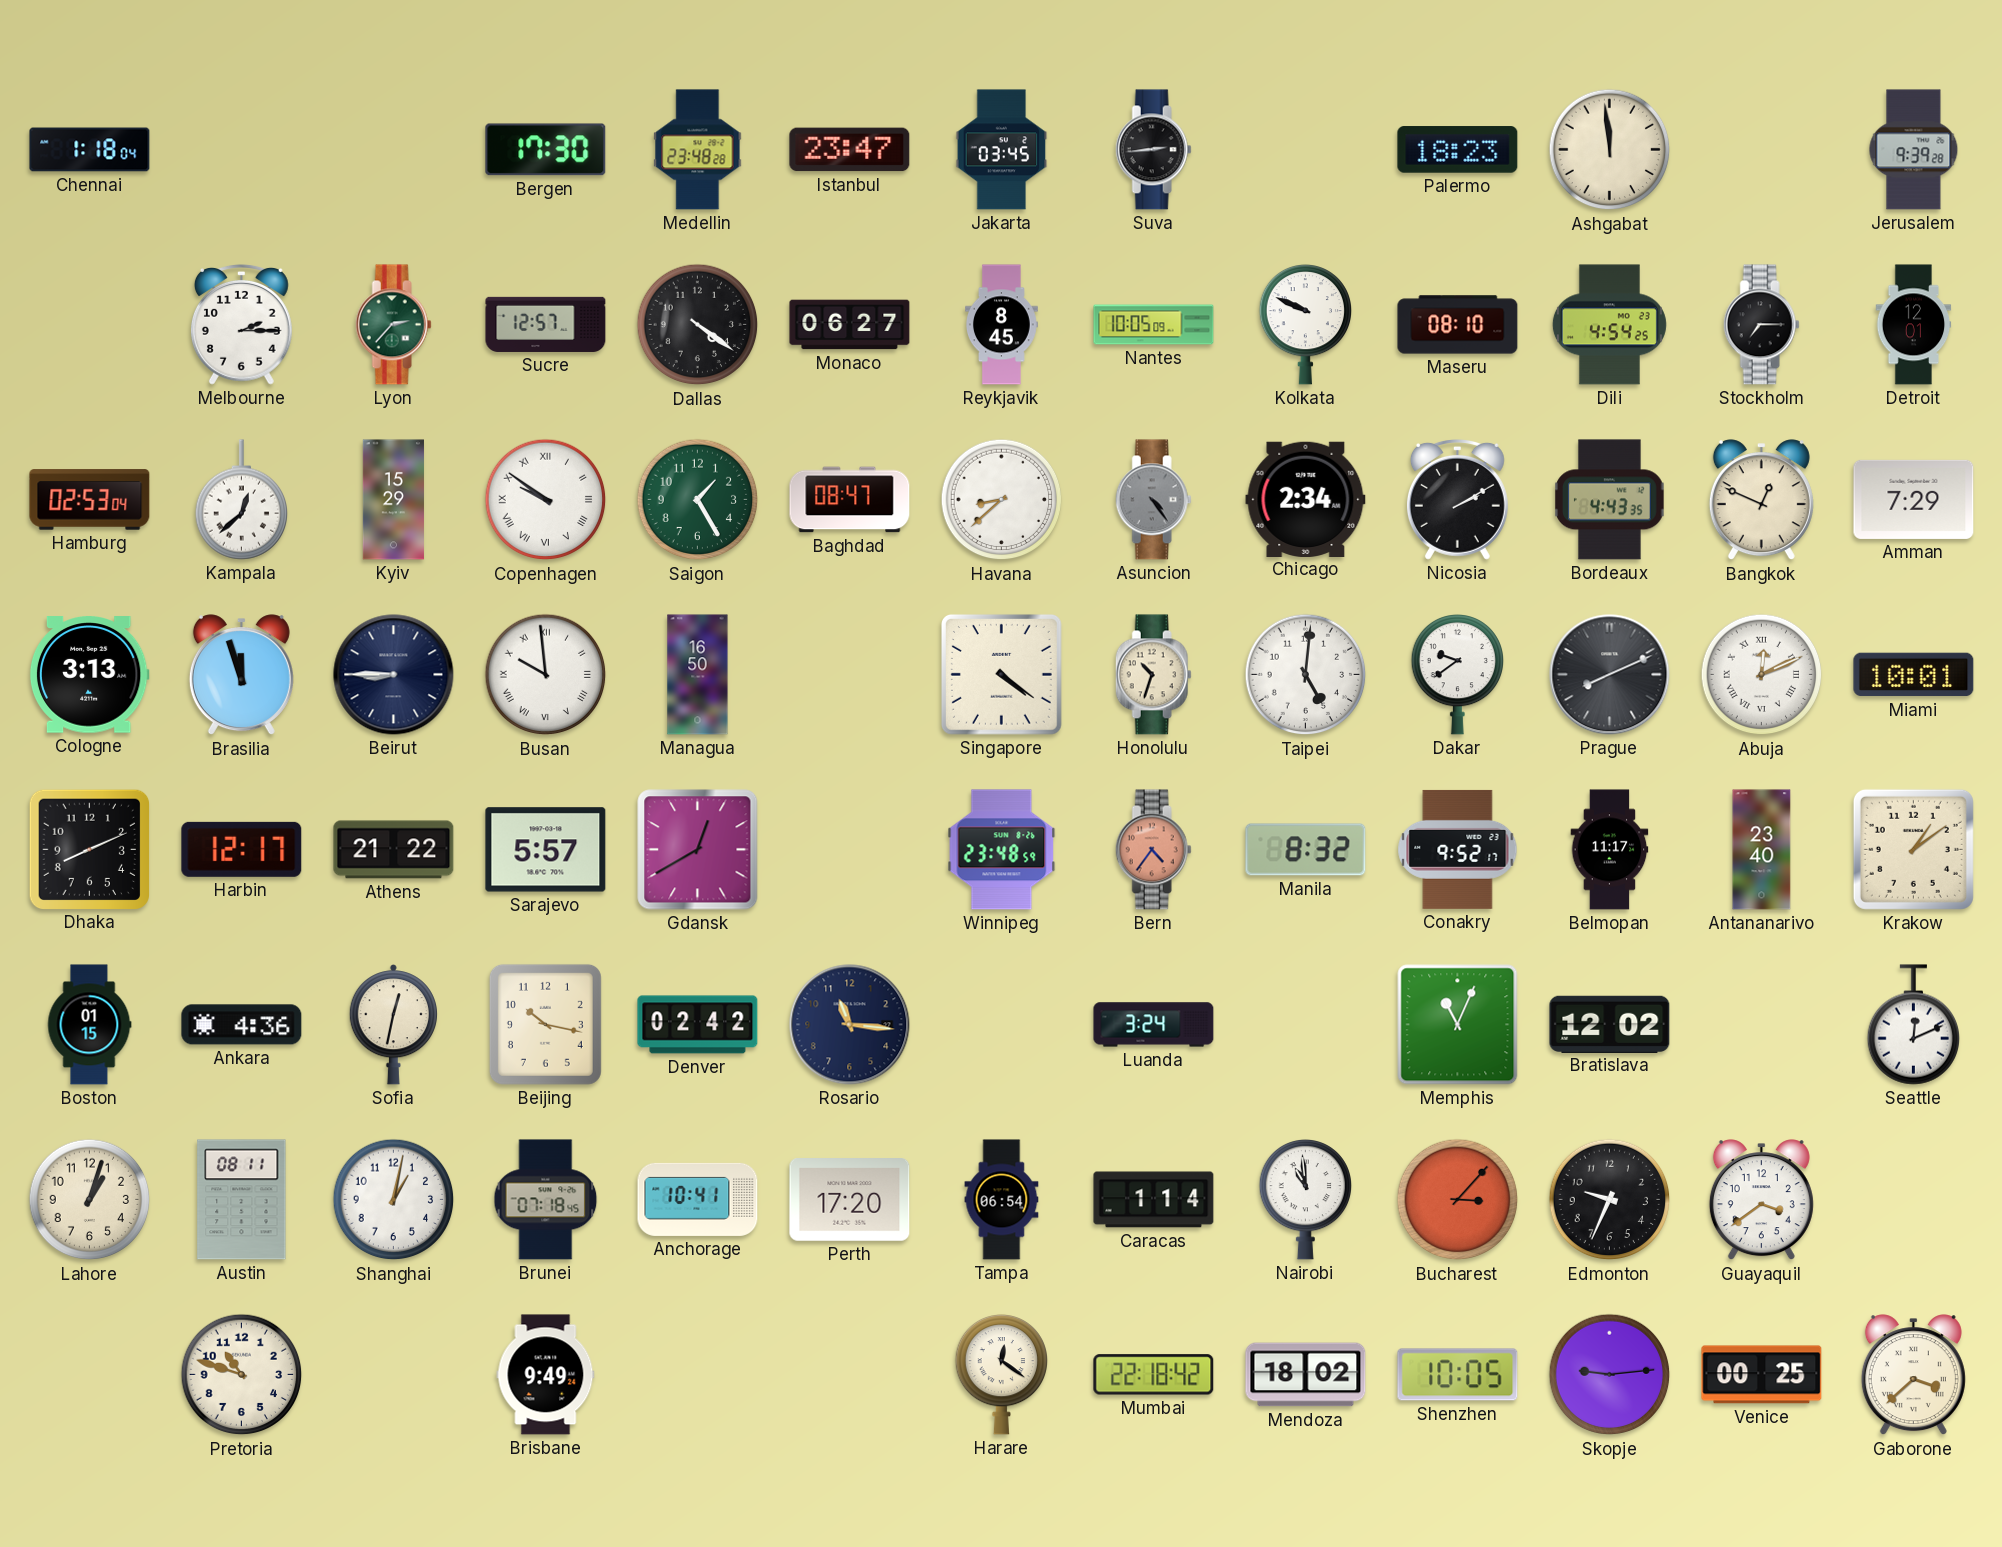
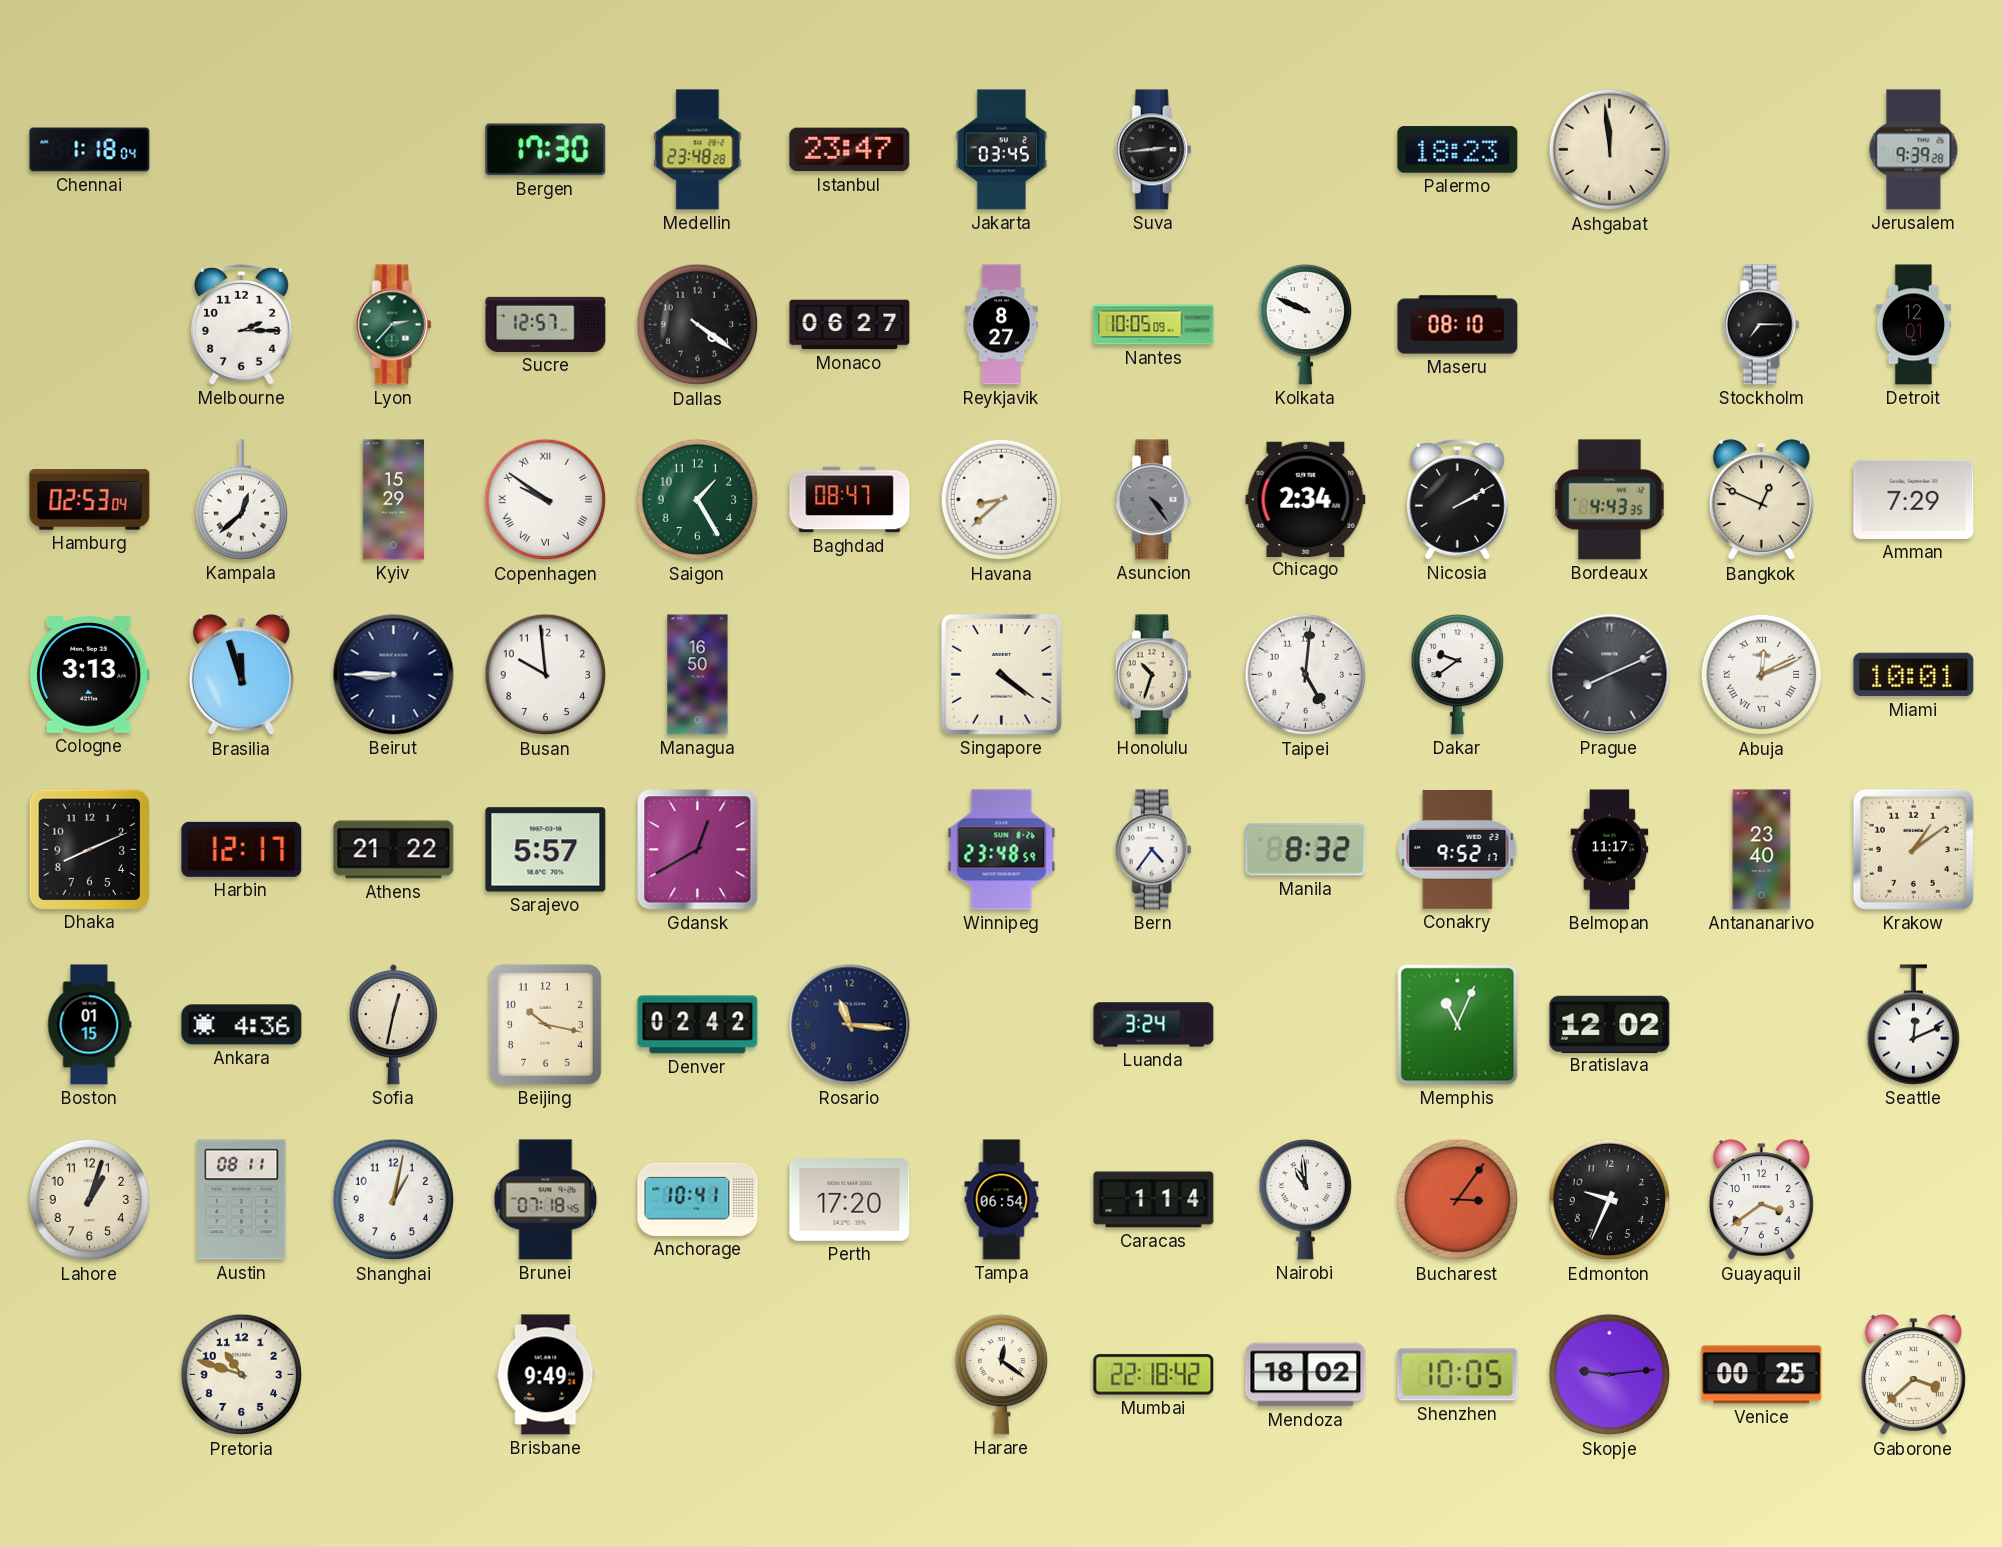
Reykjavik: 8:45 -> 8:27 (1002, 325)
Dili: 4:54 -> none (1609, 325)
Busan numerals: Roman -> Arabic (546, 675)
Bern dial: salmon -> white (1153, 850)
Bucharest: 3:07 -> 3:06 (1458, 1200)
